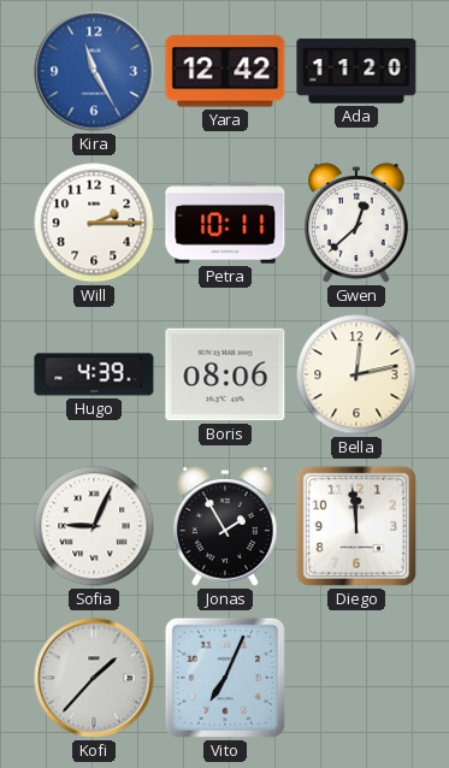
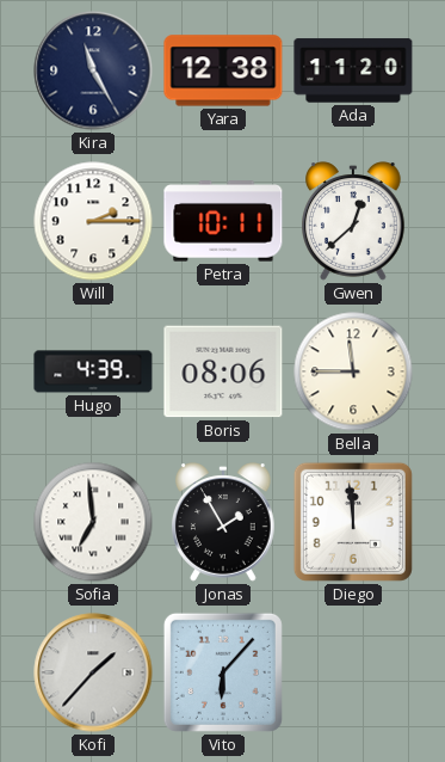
Kira dial: blue -> navy (93, 70)
Yara: 12:42 -> 12:38 (223, 70)
Bella: 12:13 -> 11:45 (353, 371)
Sofia: 9:04 -> 6:59 (93, 522)
Vito: 7:04 -> 6:07 (223, 672)
